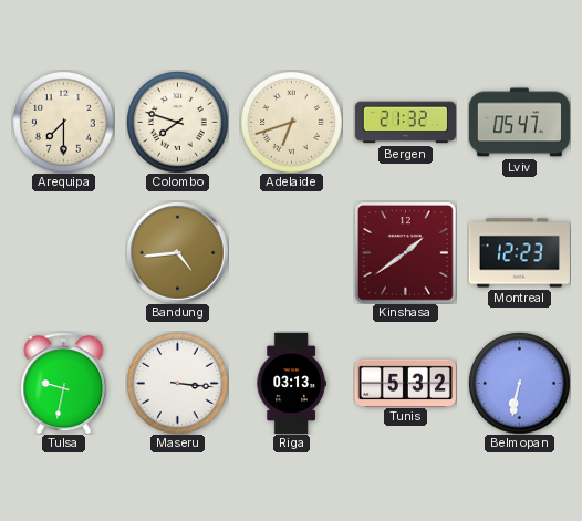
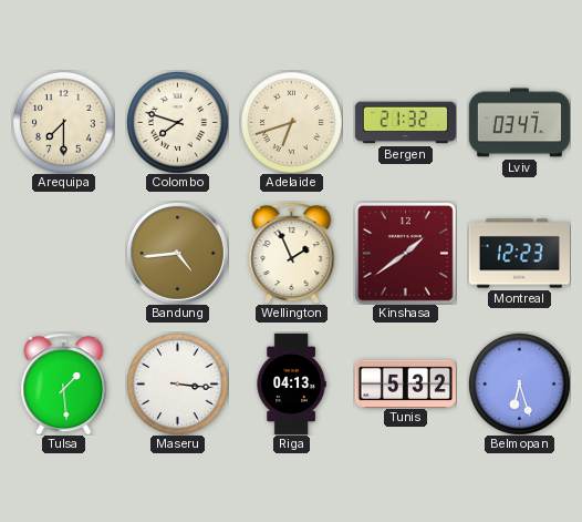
Lviv: 05:47 -> 03:47 (519, 123)
Wellington: none -> 1:56 (292, 253)
Tulsa: 9:32 -> 1:29 (64, 383)
Riga: 03:13 -> 04:13 (291, 383)
Belmopan: 6:32 -> 6:27 (520, 385)
